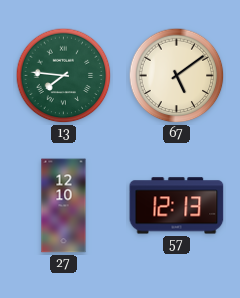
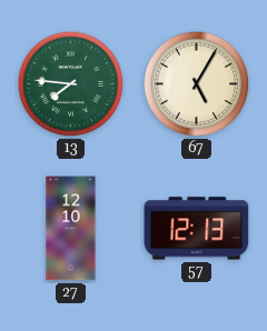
67: 5:09 -> 5:05 (197, 84)
